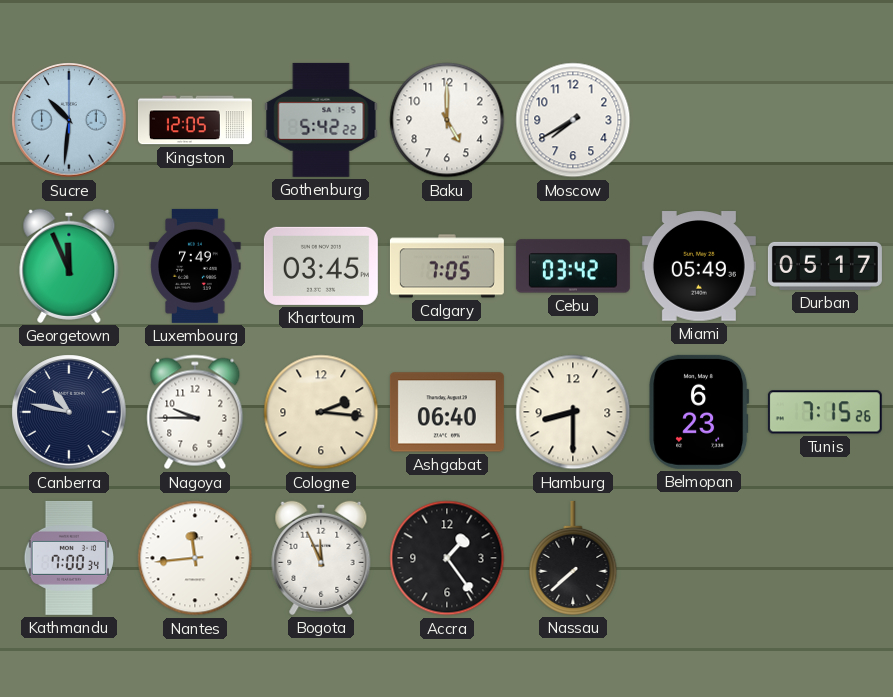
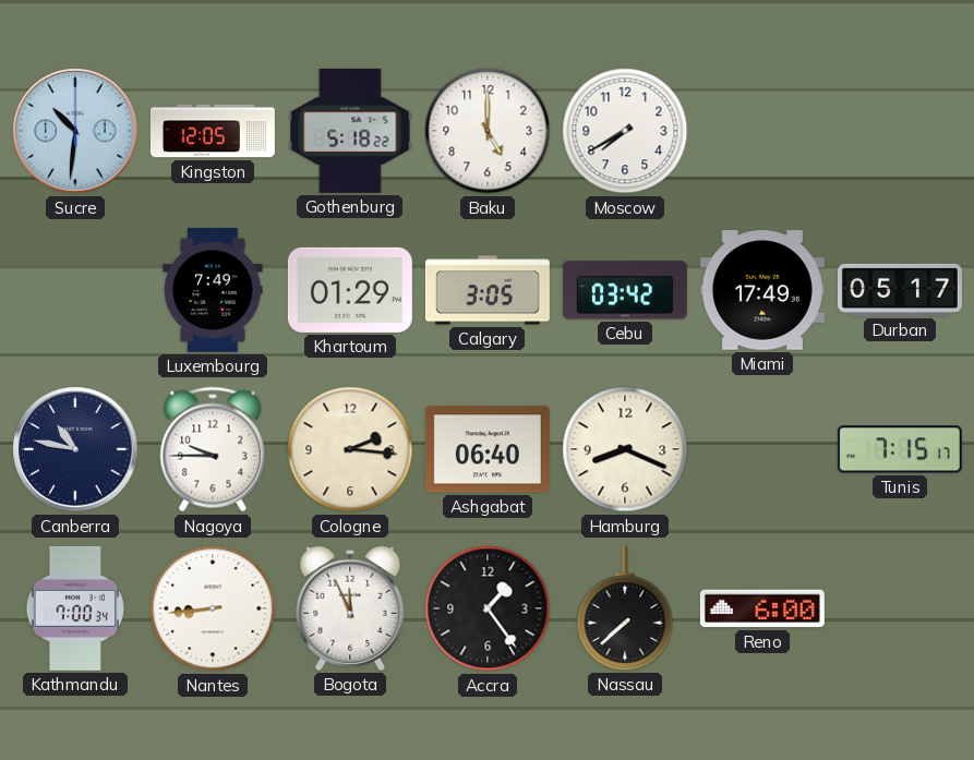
Gothenburg: 5:42 -> 5:18 (350, 131)
Georgetown: 11:56 -> none (69, 266)
Khartoum: 03:45 -> 01:29 (350, 290)
Calgary: 7:05 -> 3:05 (488, 290)
Miami: 05:49 -> 17:49 (762, 290)
Hamburg: 8:30 -> 8:19 (625, 449)
Belmopan: 6:23 -> none (699, 412)
Tunis: 7:15:26 -> 7:15:17 (900, 449)
Nantes: 11:44 -> 8:44 (213, 608)
Reno: none -> 6:00 (762, 608)
